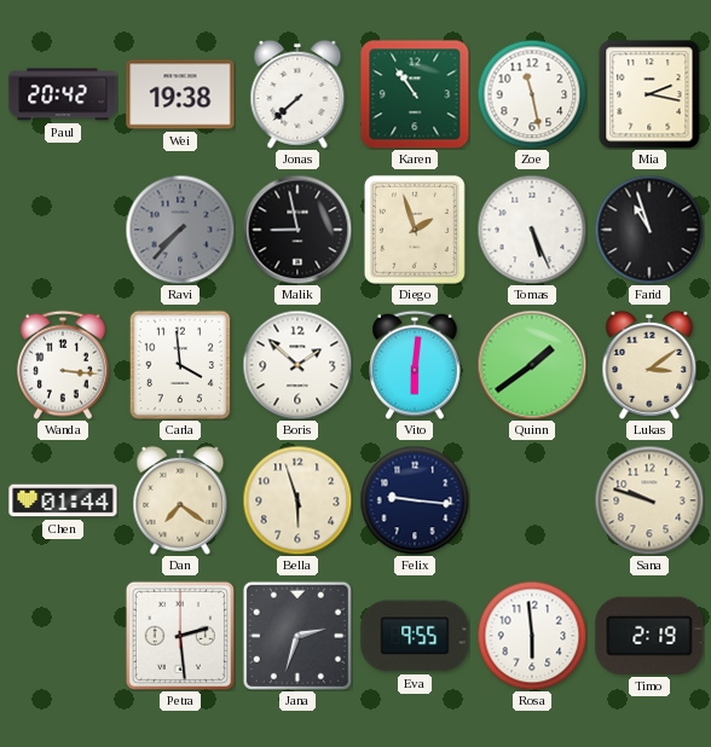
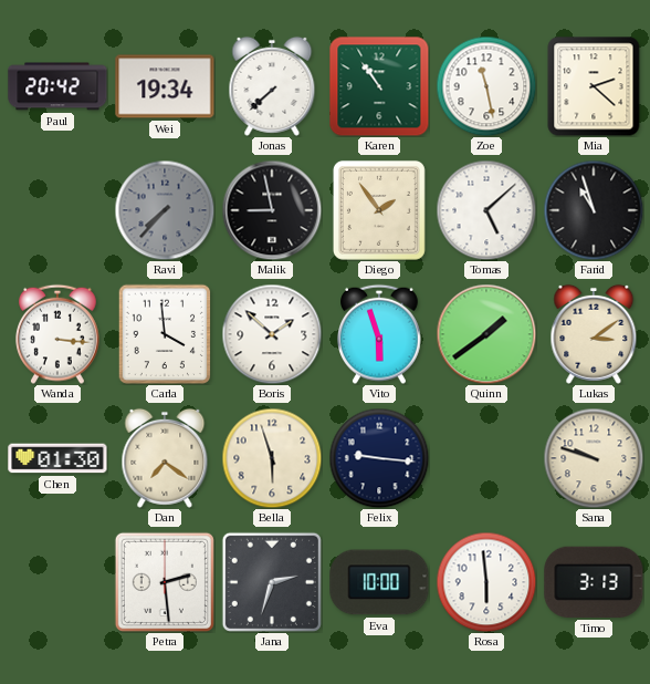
Wei: 19:38 -> 19:34 (165, 86)
Mia: 2:17 -> 2:22 (594, 86)
Diego: 1:57 -> 1:54 (379, 210)
Tomas: 5:26 -> 5:08 (486, 210)
Vito: 6:01 -> 5:57 (380, 334)
Chen: 01:44 -> 01:30 (57, 458)
Eva: 9:55 -> 10:00 (379, 582)
Timo: 2:19 -> 3:13 (594, 582)
